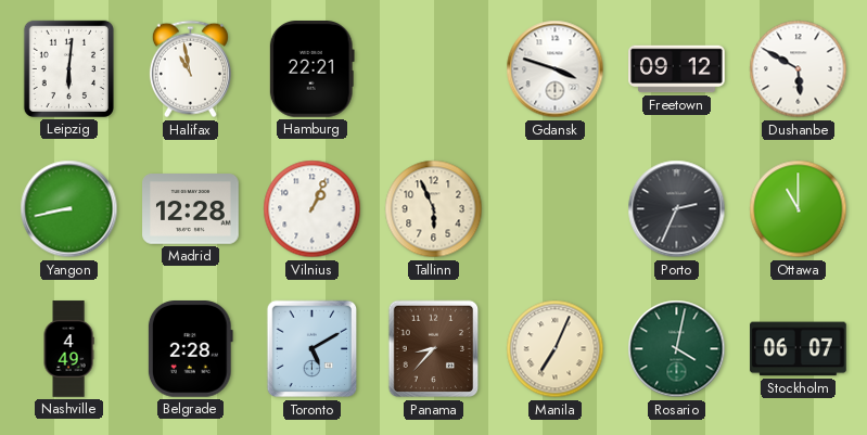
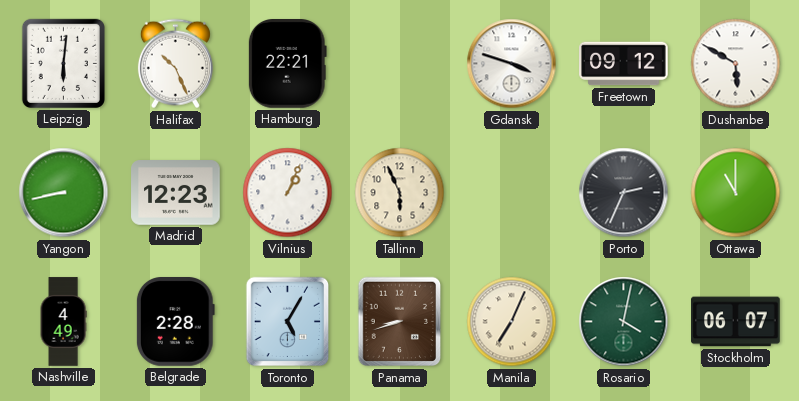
Halifax: 10:58 -> 10:26 (175, 64)
Madrid: 12:28 -> 12:23 (176, 193)
Toronto: 5:10 -> 5:05 (288, 322)
Panama: 8:37 -> 8:42 (400, 322)
